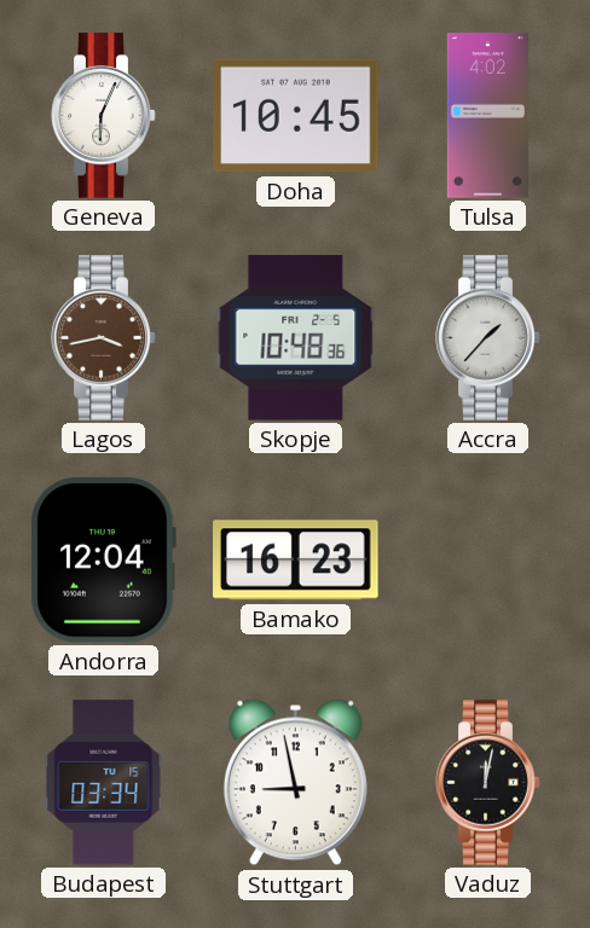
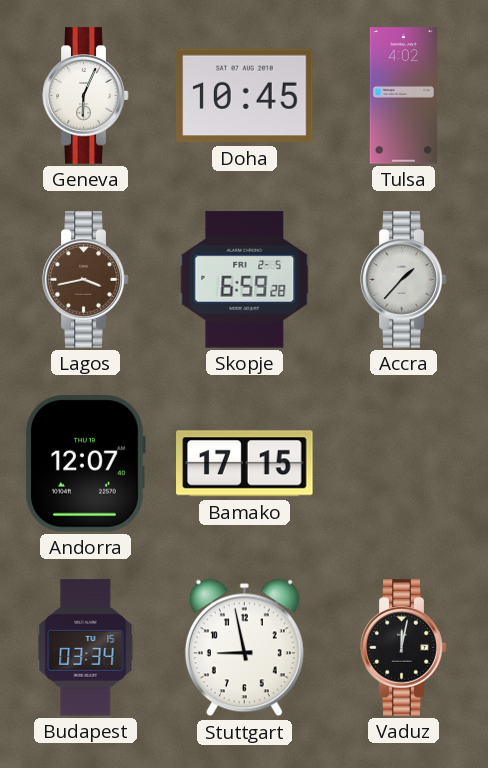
Skopje: 10:48 -> 6:59 (245, 280)
Andorra: 12:04 -> 12:07 (85, 464)
Bamako: 16:23 -> 17:15 (245, 464)
